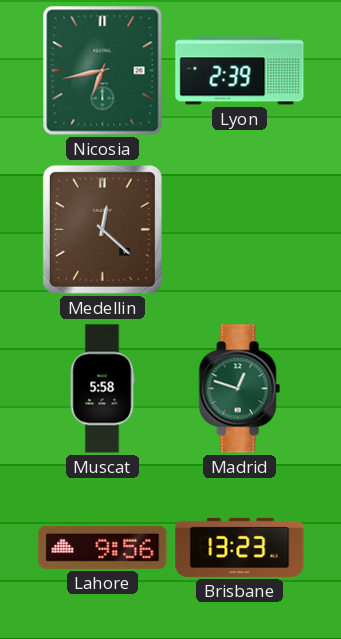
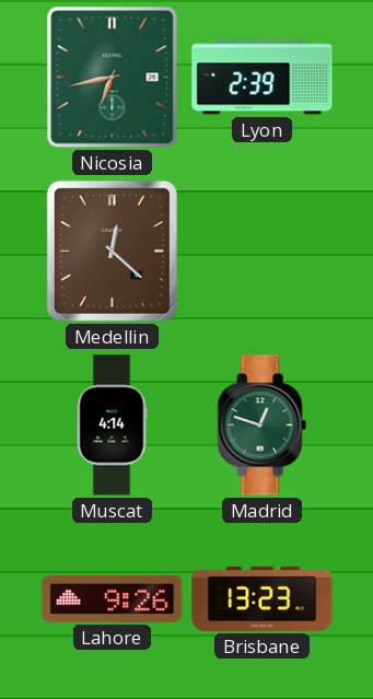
Muscat: 5:58 -> 4:14 (112, 426)
Lahore: 9:56 -> 9:26 (113, 598)
